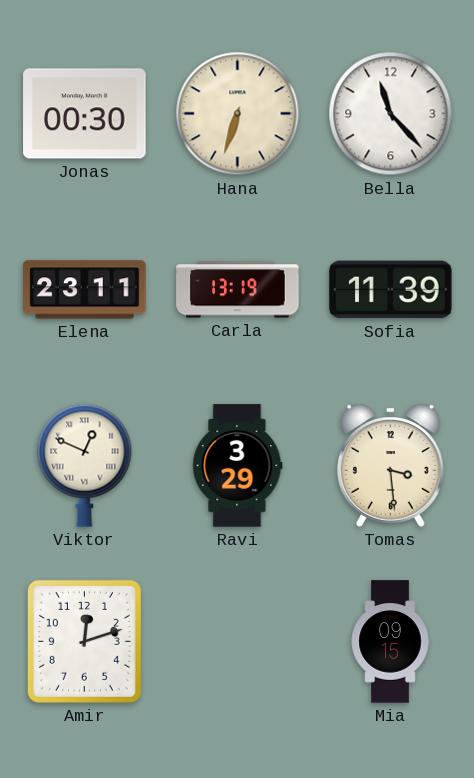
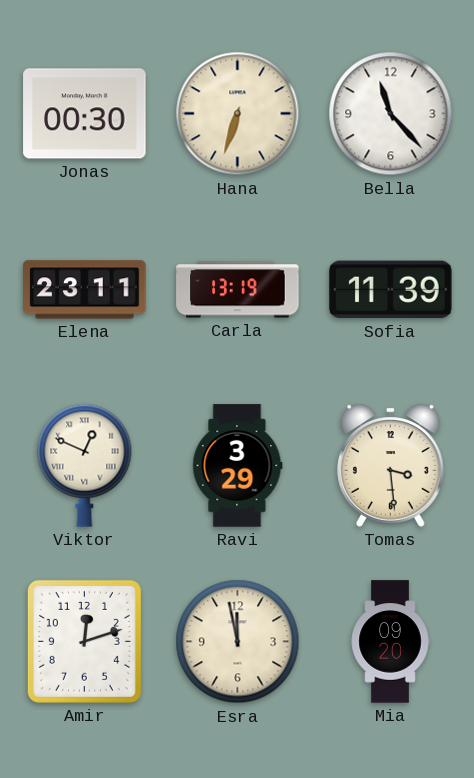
Esra: none -> 11:58 (238, 642)
Mia: 09:15 -> 09:20 (390, 642)
